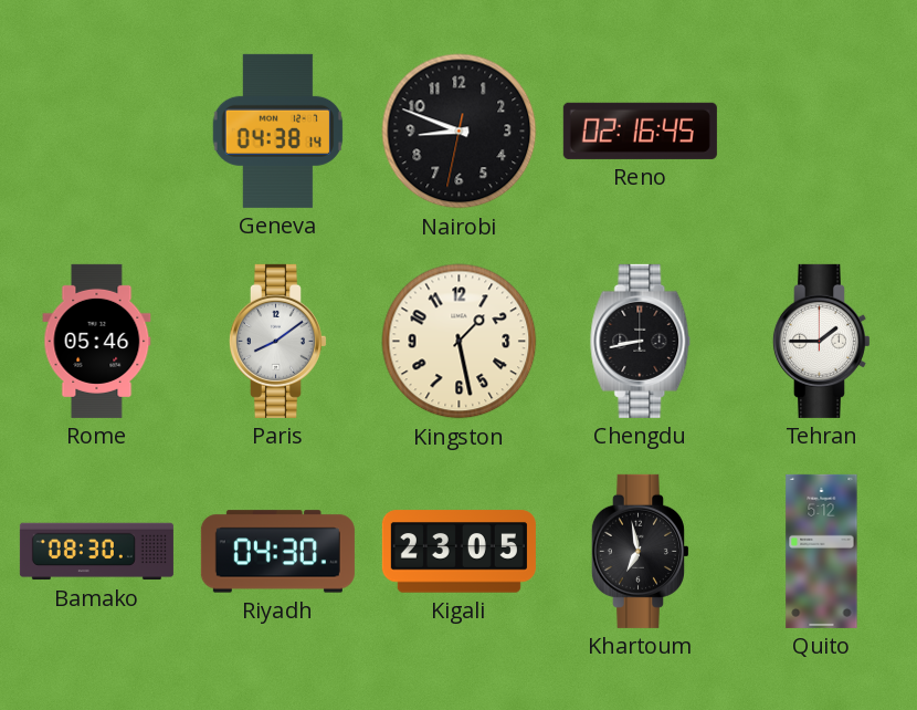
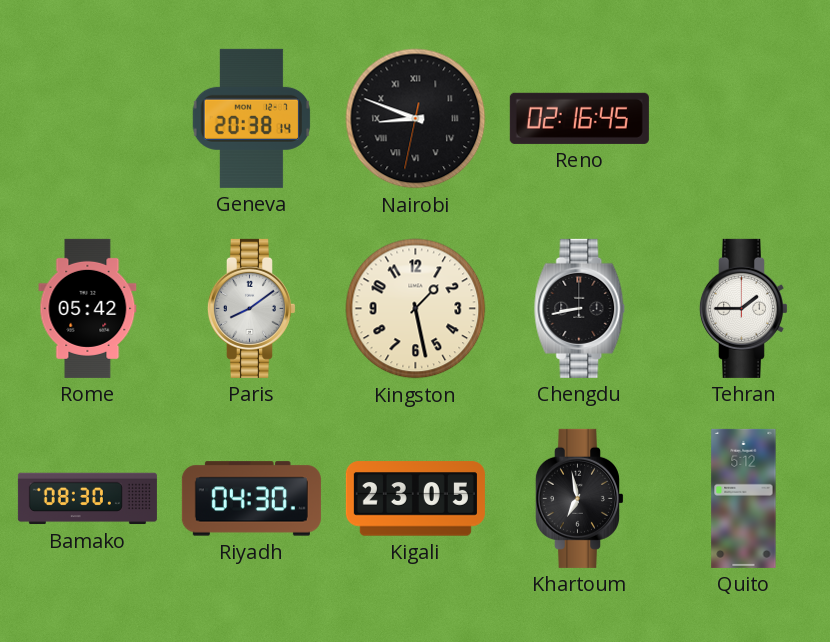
Geneva: 04:38 -> 20:38 (252, 118)
Nairobi numerals: Arabic -> Roman (416, 119)
Rome: 05:46 -> 05:42 (88, 308)
